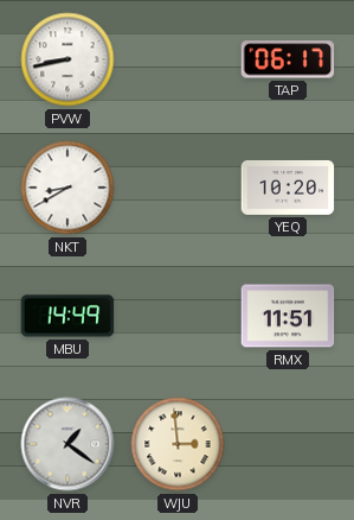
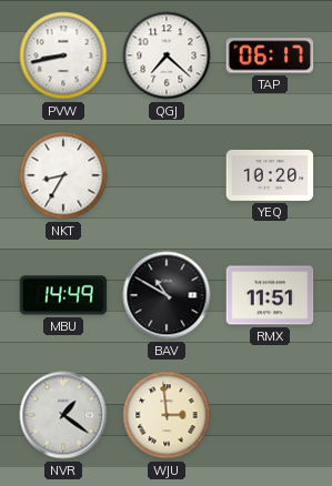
QGJ: none -> 7:22 (167, 55)
NKT: 8:40 -> 8:35 (63, 175)
BAV: none -> 10:50 (167, 295)
